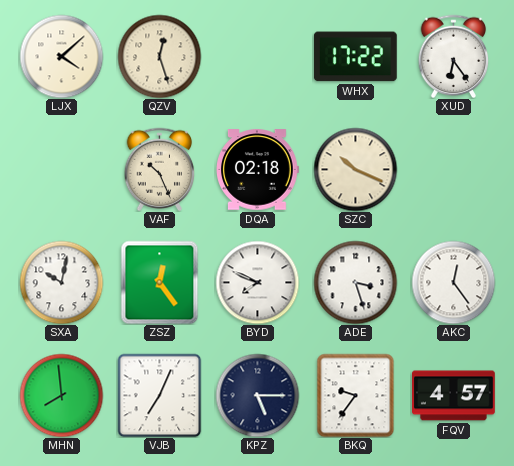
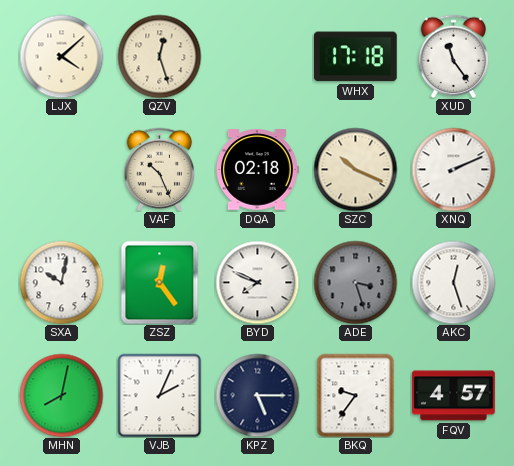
WHX: 17:22 -> 17:18 (355, 57)
XUD: 6:24 -> 11:24 (454, 56)
XNQ: none -> 2:11 (453, 169)
ADE dial: white -> grey (355, 282)
AKC: 12:24 -> 12:27 (453, 282)
MHN: 7:59 -> 8:02 (61, 395)
VJB: 7:04 -> 2:04 (159, 395)
